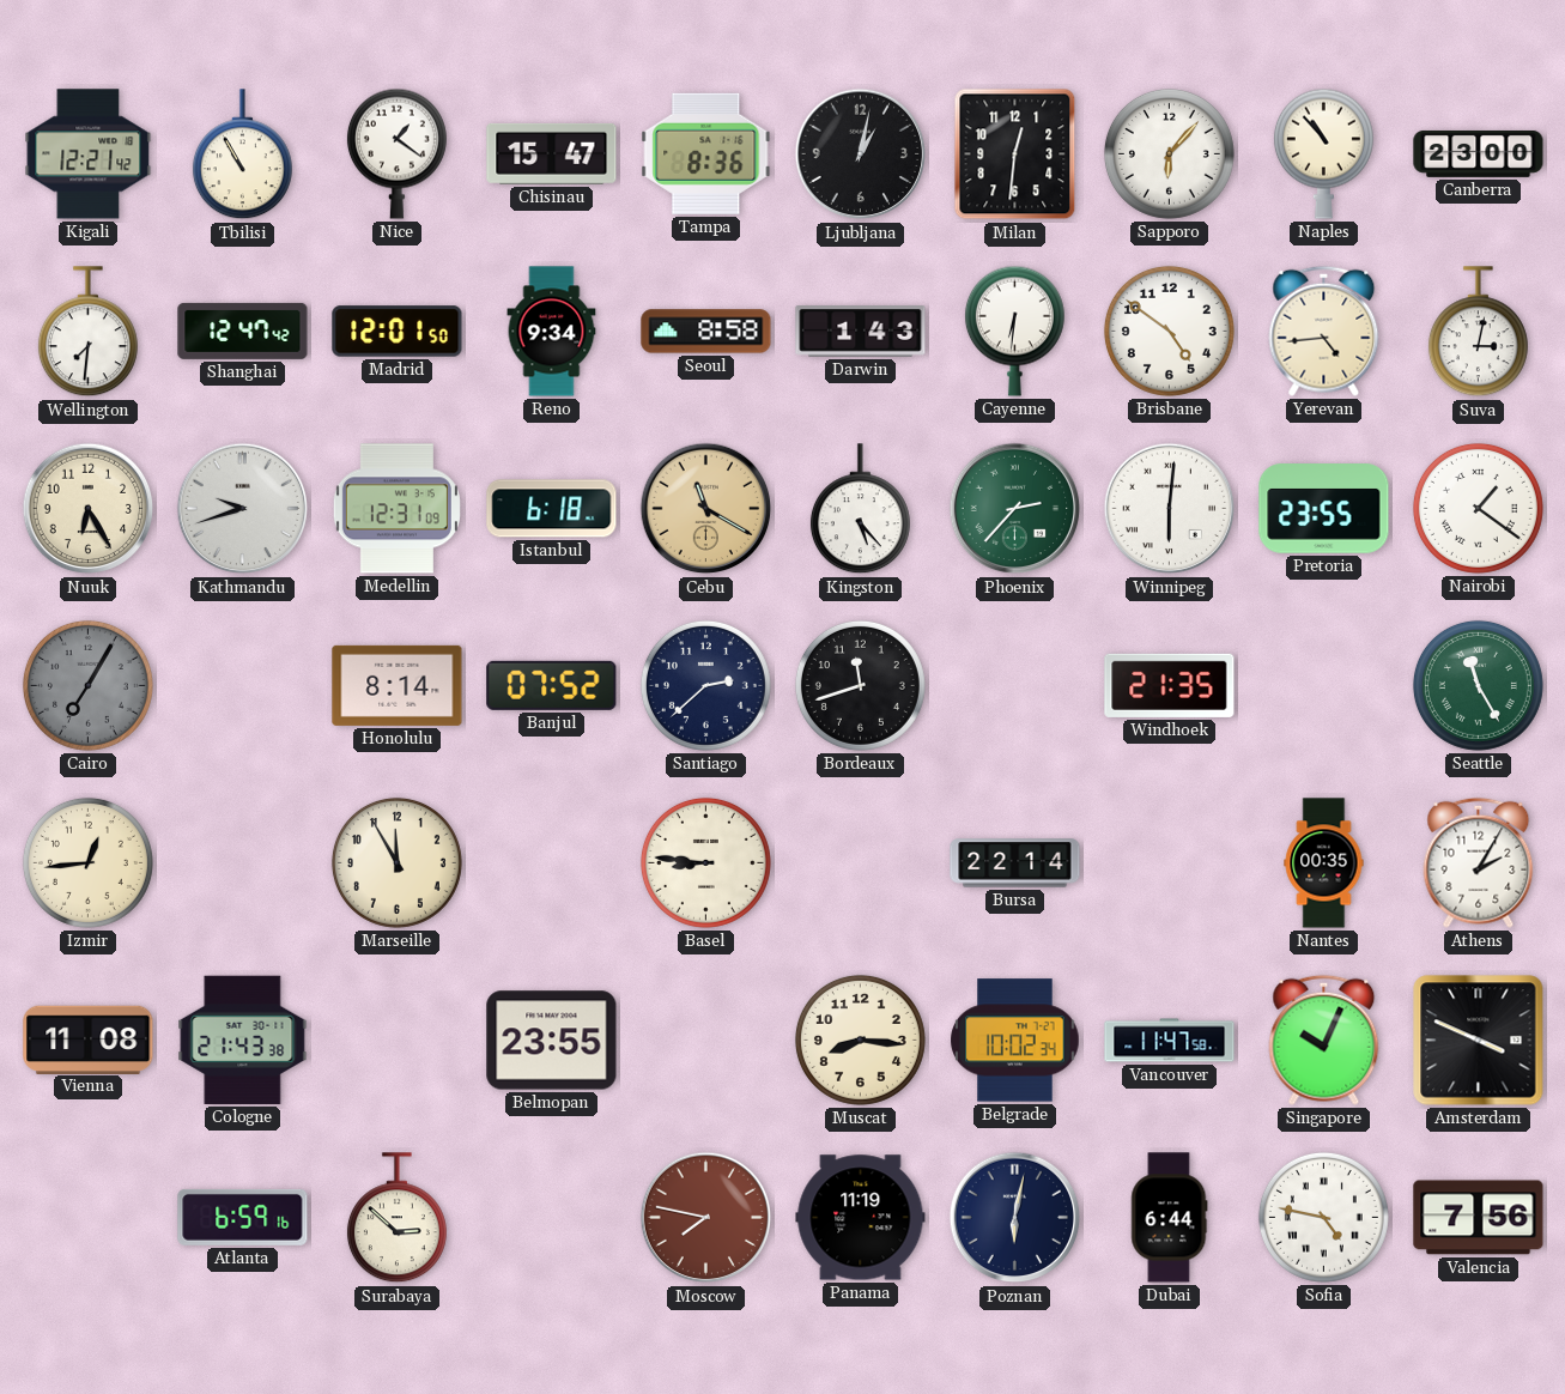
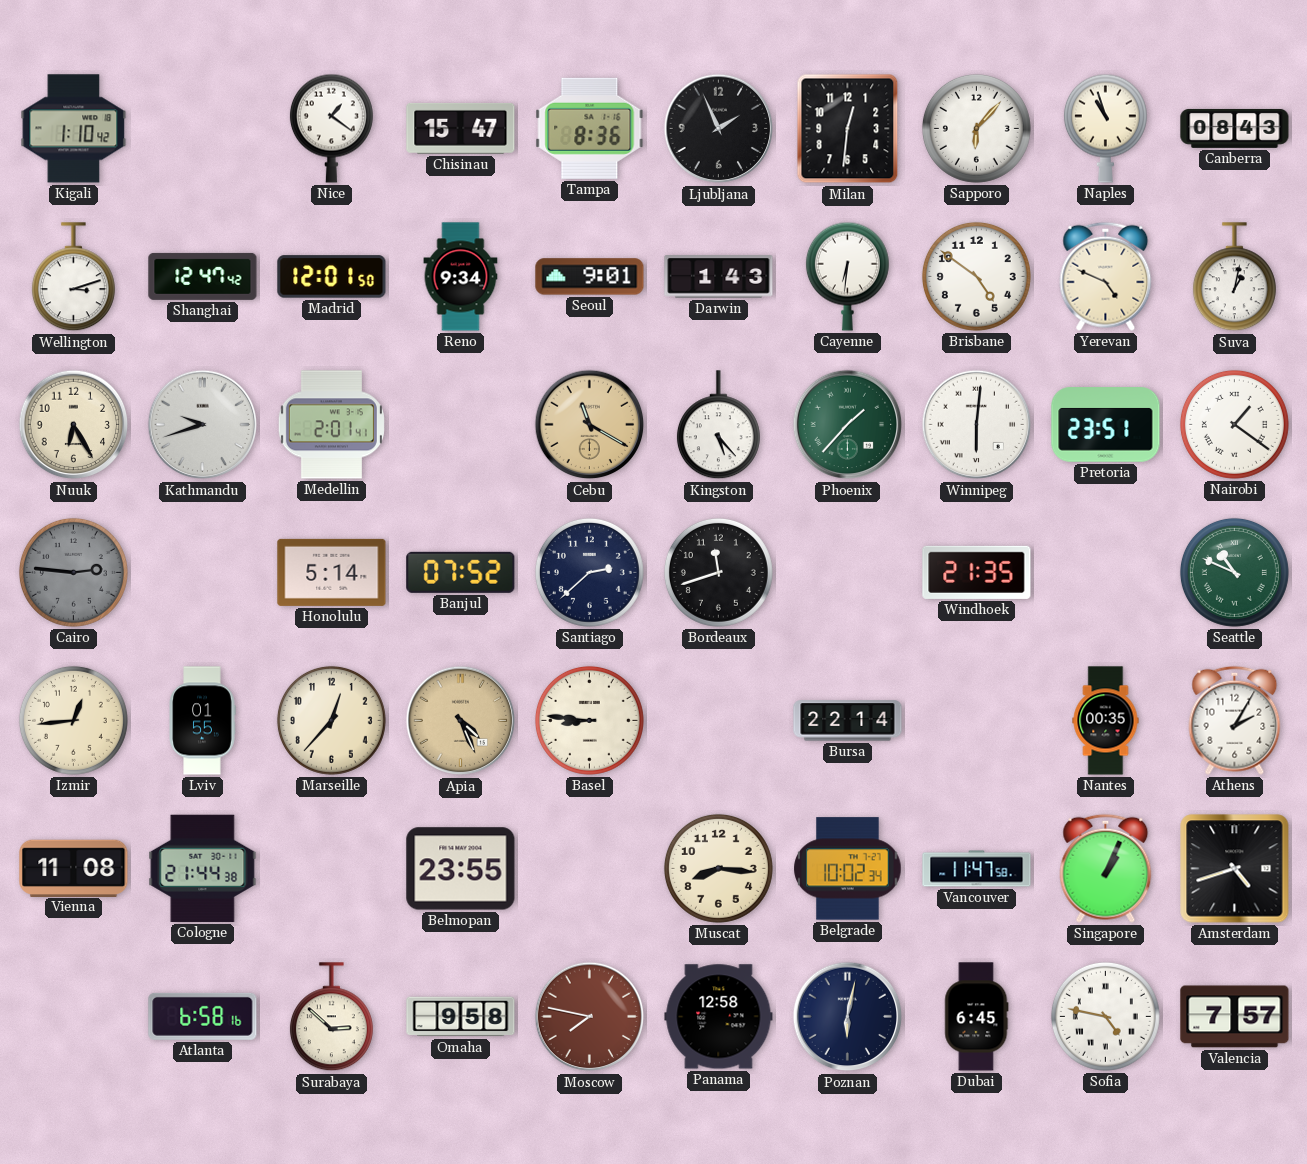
Kigali: 12:21 -> 1:10 (74, 129)
Tbilisi: 10:55 -> none (242, 154)
Ljubljana: 1:02 -> 1:56 (719, 129)
Naples: 10:53 -> 10:57 (1105, 128)
Canberra: 23:00 -> 08:43 (1235, 128)
Wellington: 7:31 -> 3:12 (73, 277)
Seoul: 8:58 -> 9:01 (590, 277)
Yerevan: 4:44 -> 4:49 (1106, 276)
Suva: 3:02 -> 1:02 (1234, 277)
Medellin: 12:31 -> 2:01 (331, 425)
Istanbul: 6:18 -> none (552, 509)
Phoenix: 2:37 -> 1:37 (848, 425)
Pretoria: 23:55 -> 23:51 (1106, 425)
Cairo: 7:05 -> 2:46 (73, 572)
Honolulu: 8:14 -> 5:14 (332, 572)
Seattle: 11:25 -> 10:49 (1234, 572)
Lviv: none -> 01:55 (202, 721)
Marseille: 11:55 -> 12:37 (331, 720)
Apia: none -> 4:26 (461, 721)
Cologne: 21:43 -> 21:44 (203, 868)
Singapore: 10:04 -> 1:04 (1106, 868)
Amsterdam: 3:49 -> 4:42 (1235, 869)
Atlanta: 6:59 -> 6:58 (203, 1016)
Omaha: none -> 9:58 (461, 1017)
Panama: 11:19 -> 12:58 (719, 1017)
Dubai: 6:44 -> 6:45 (977, 1017)
Valencia: 7:56 -> 7:57 (1235, 1017)
